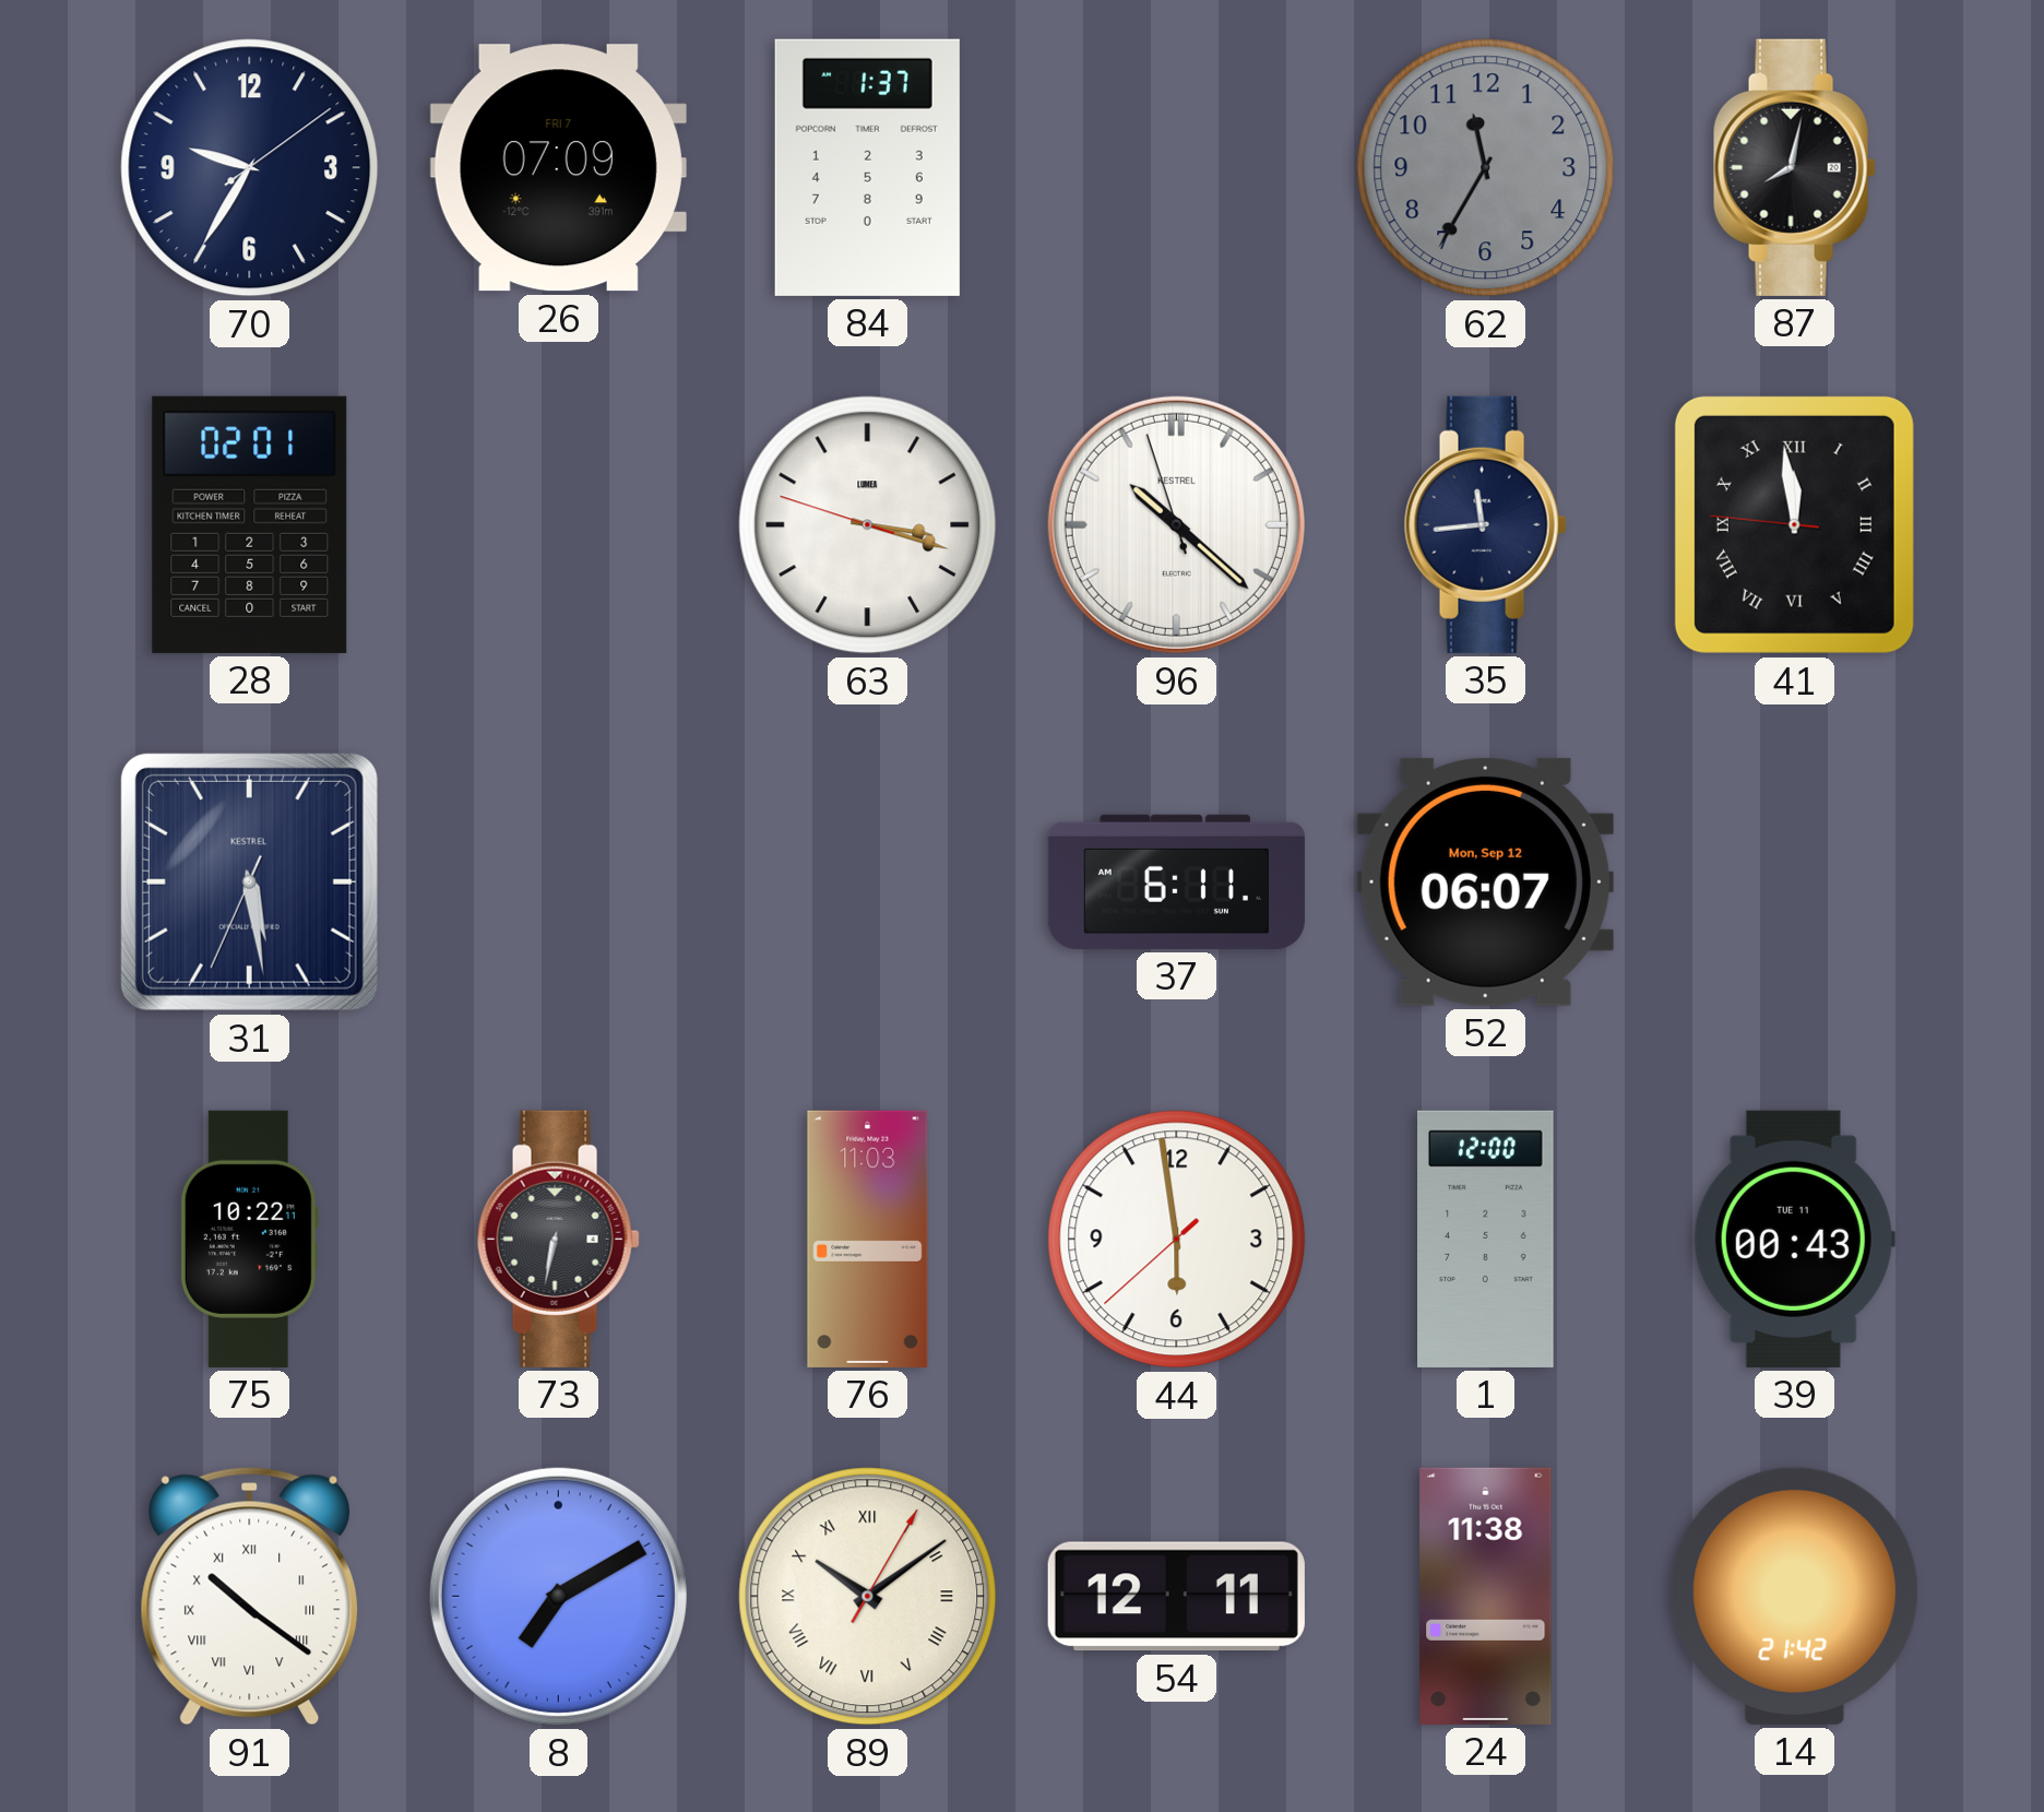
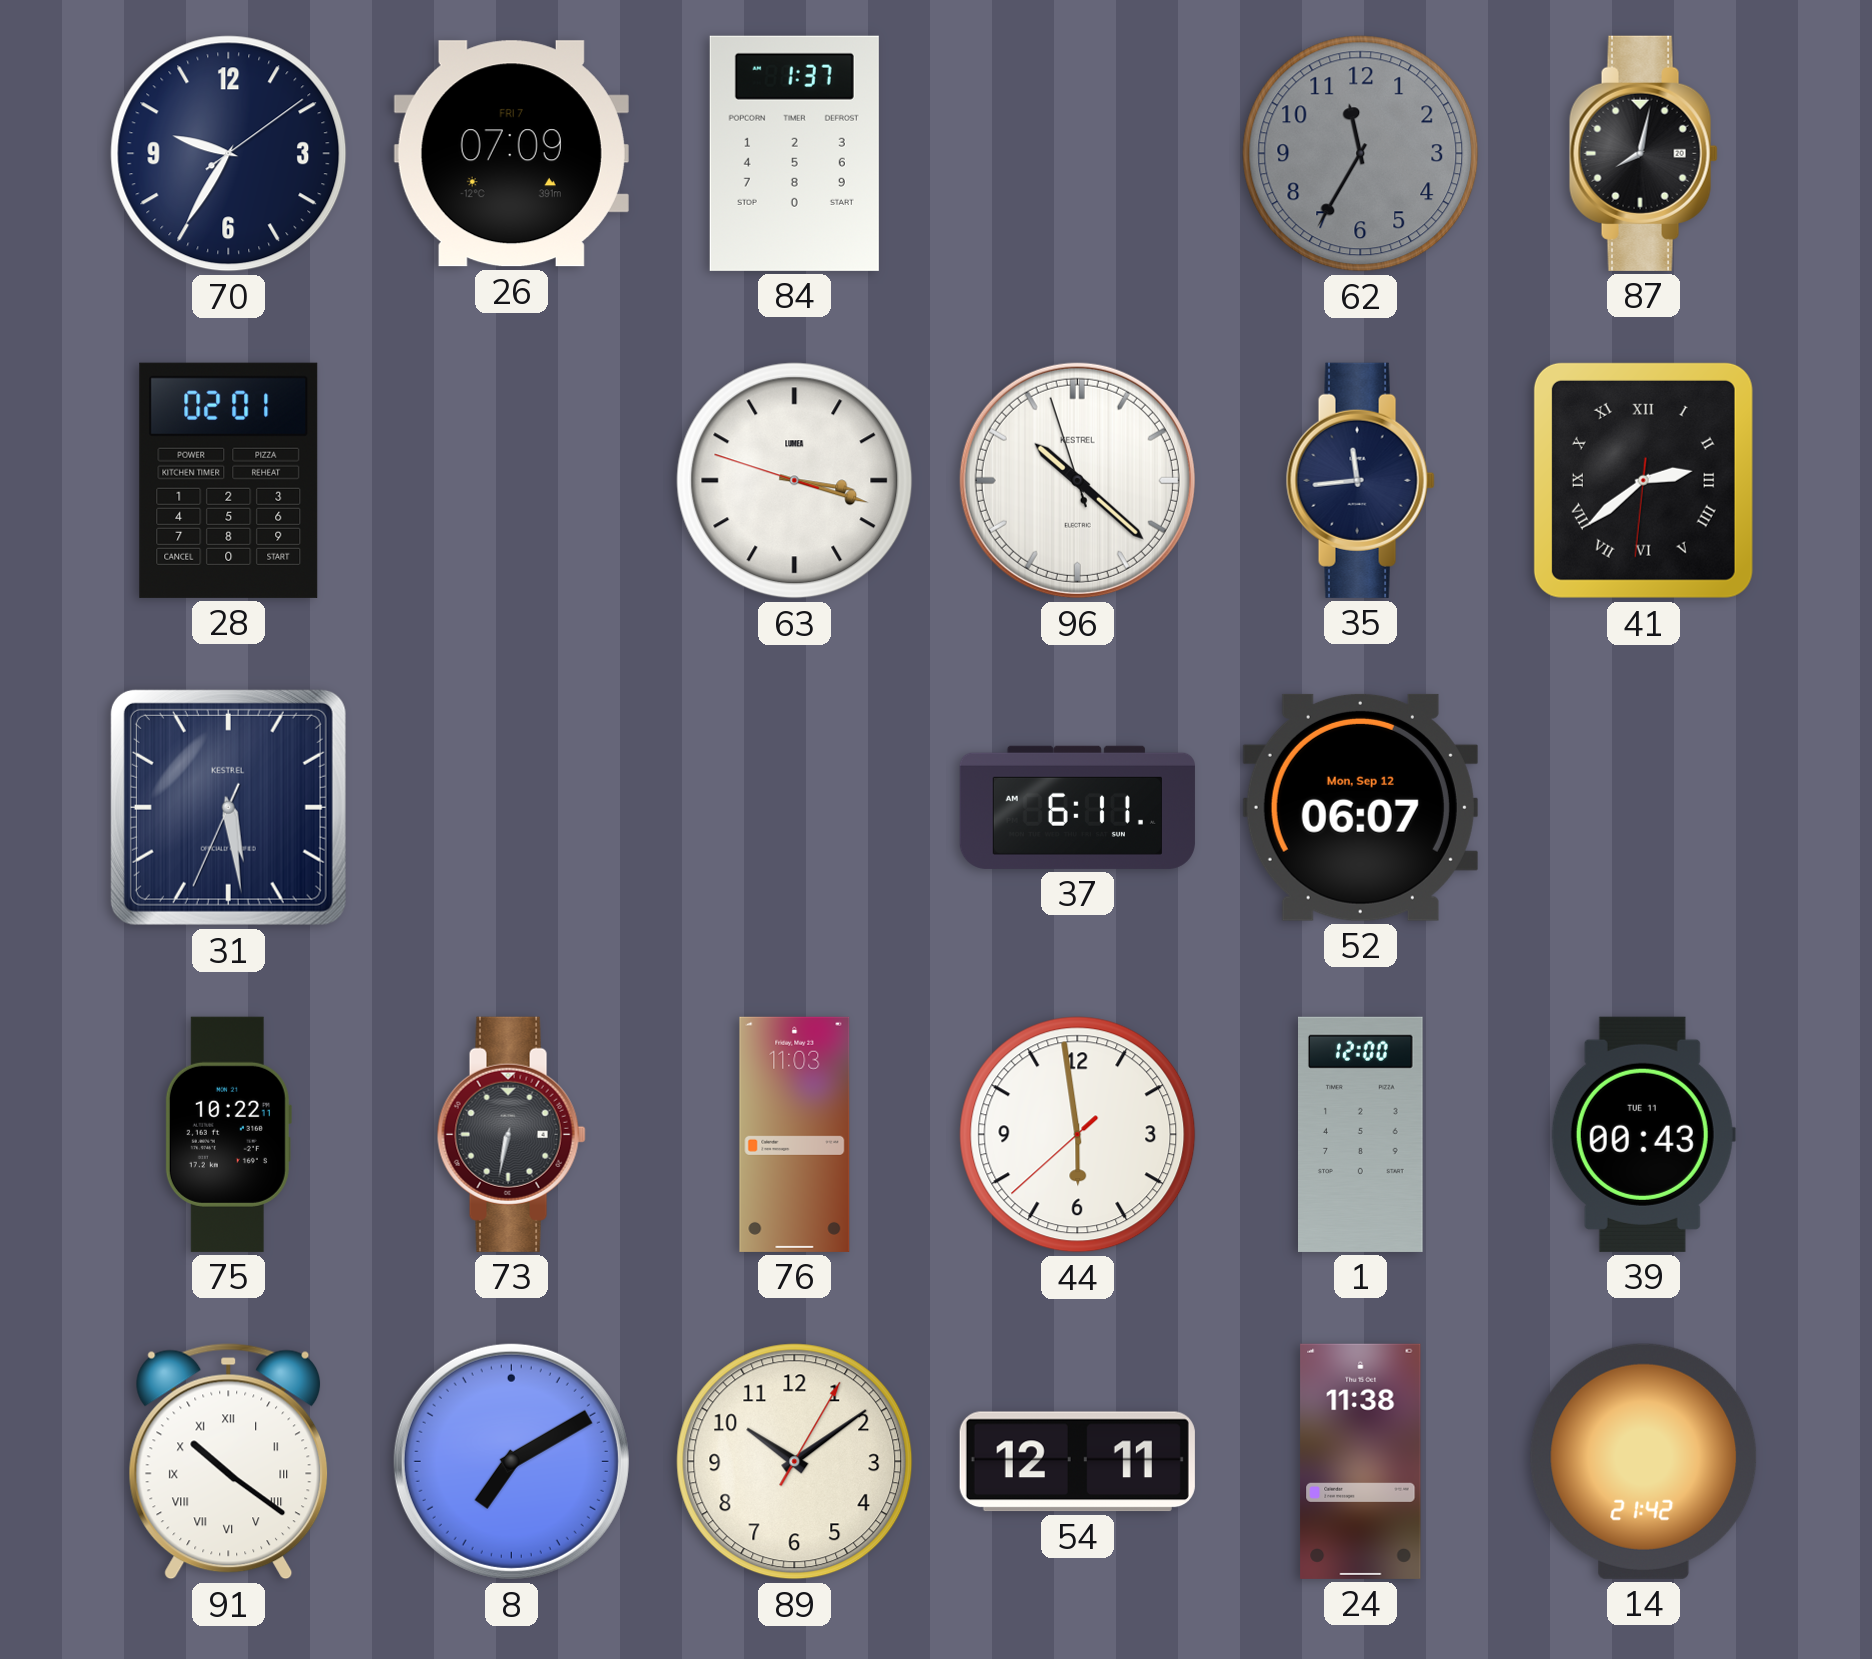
41: 11:58 -> 2:38 (1643, 480)
89 numerals: Roman -> Arabic (795, 1462)
